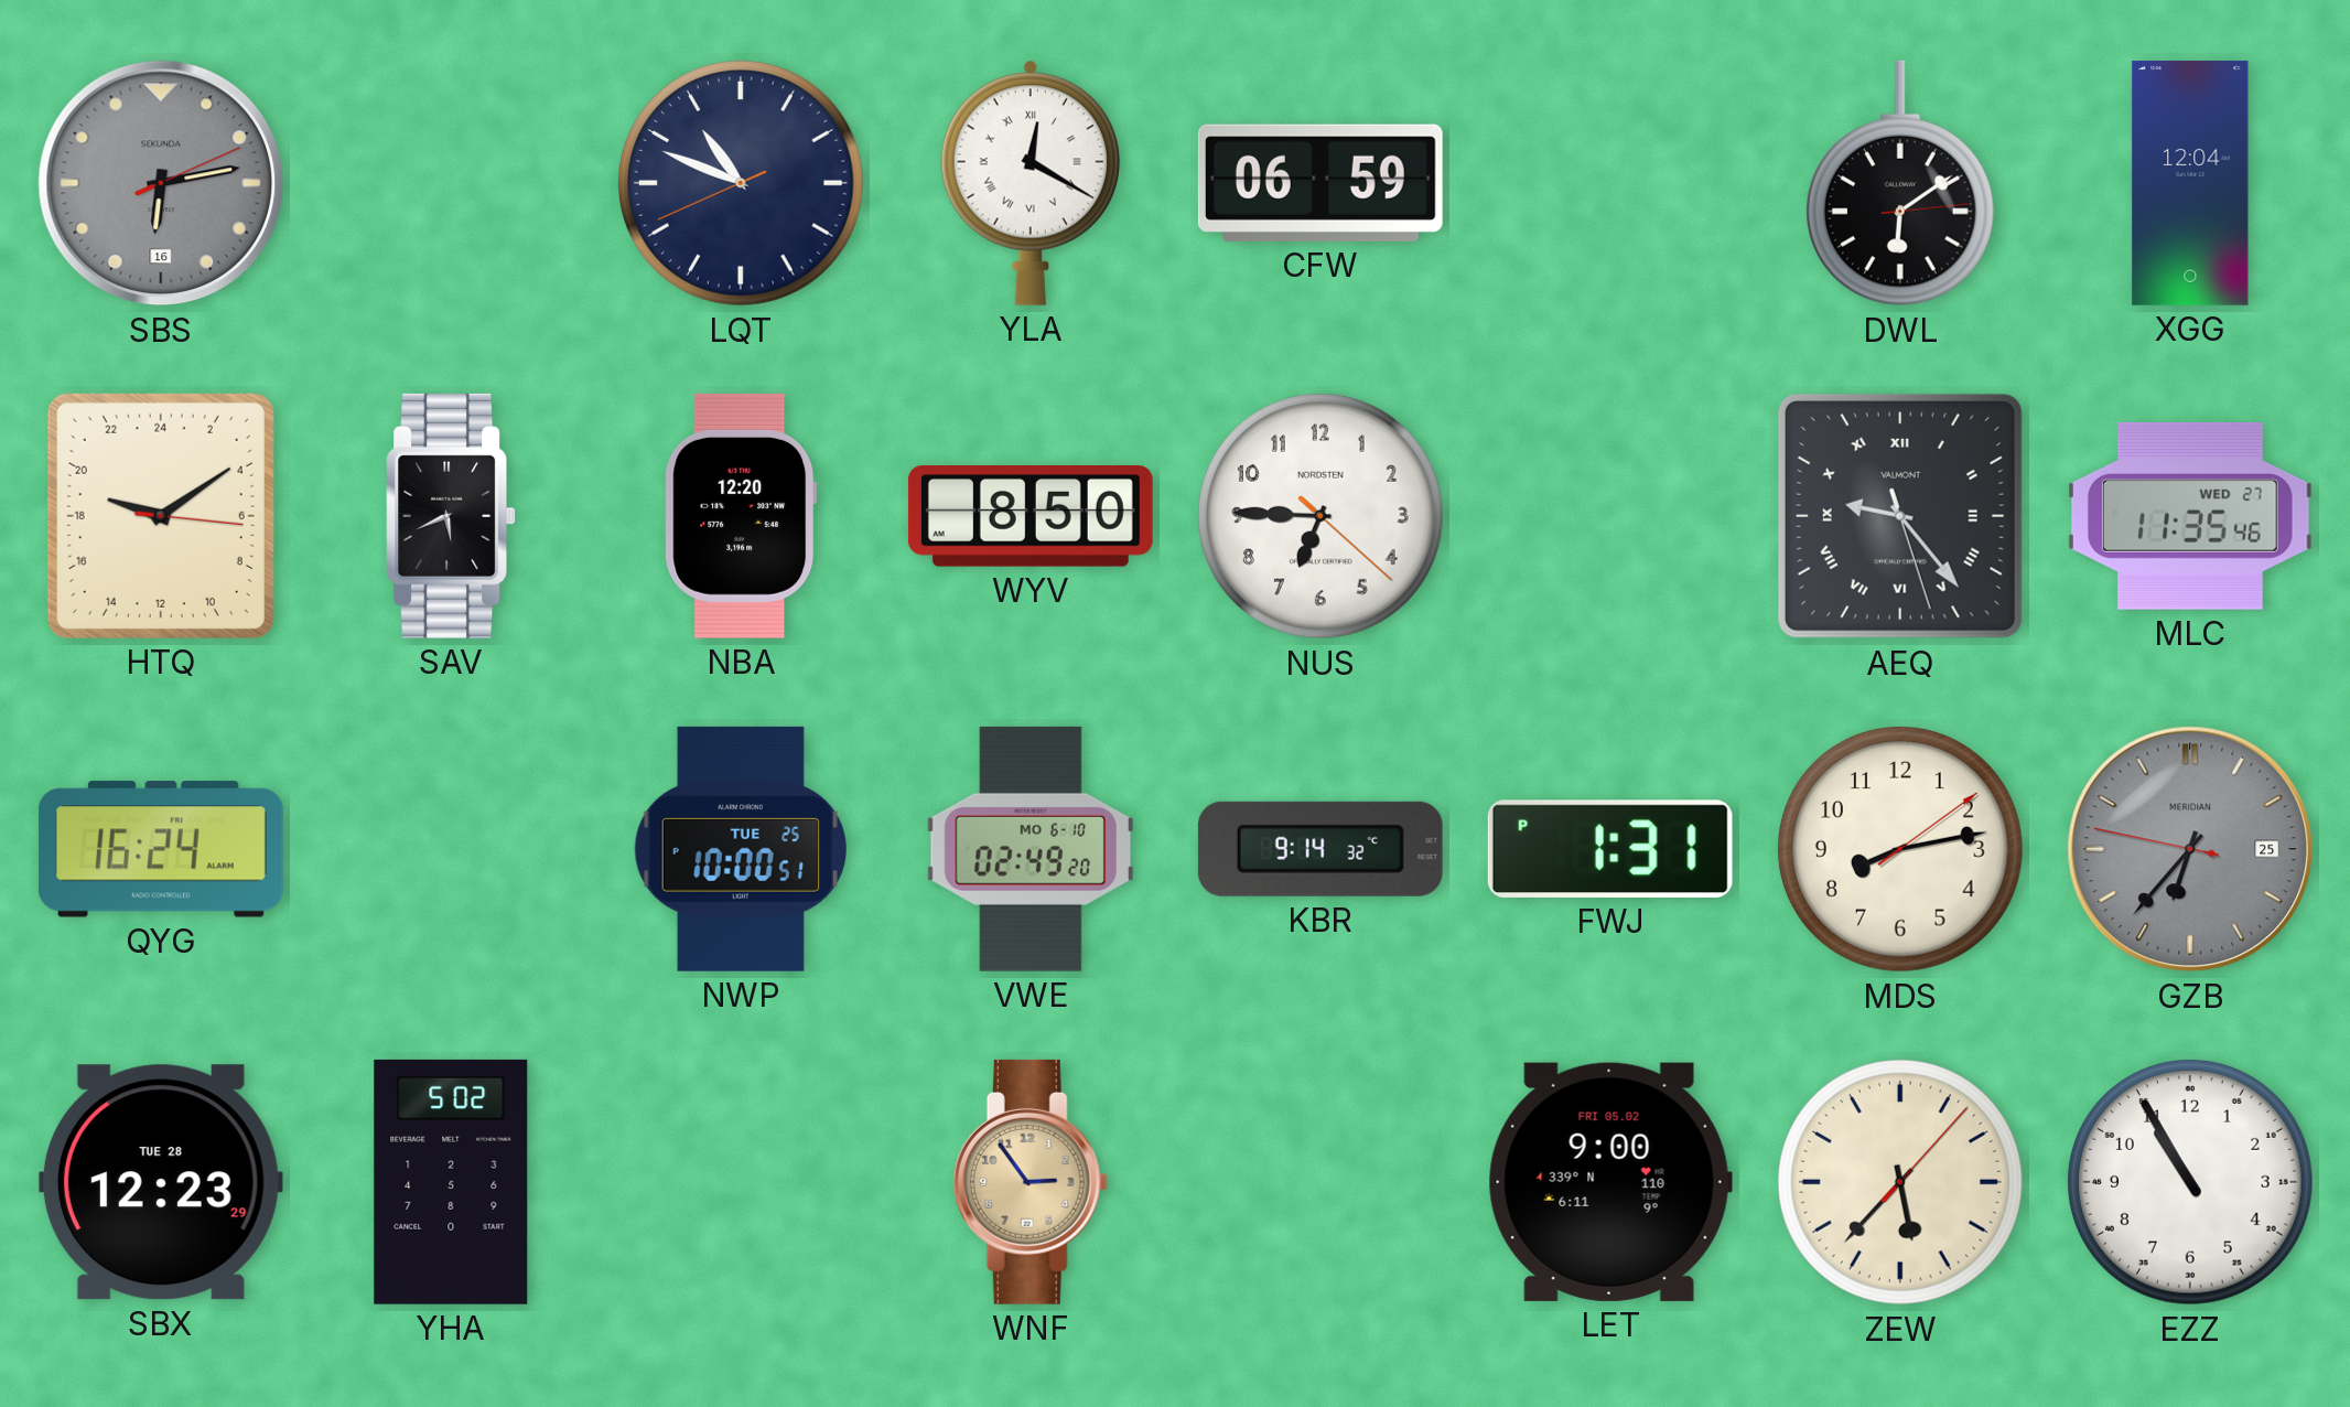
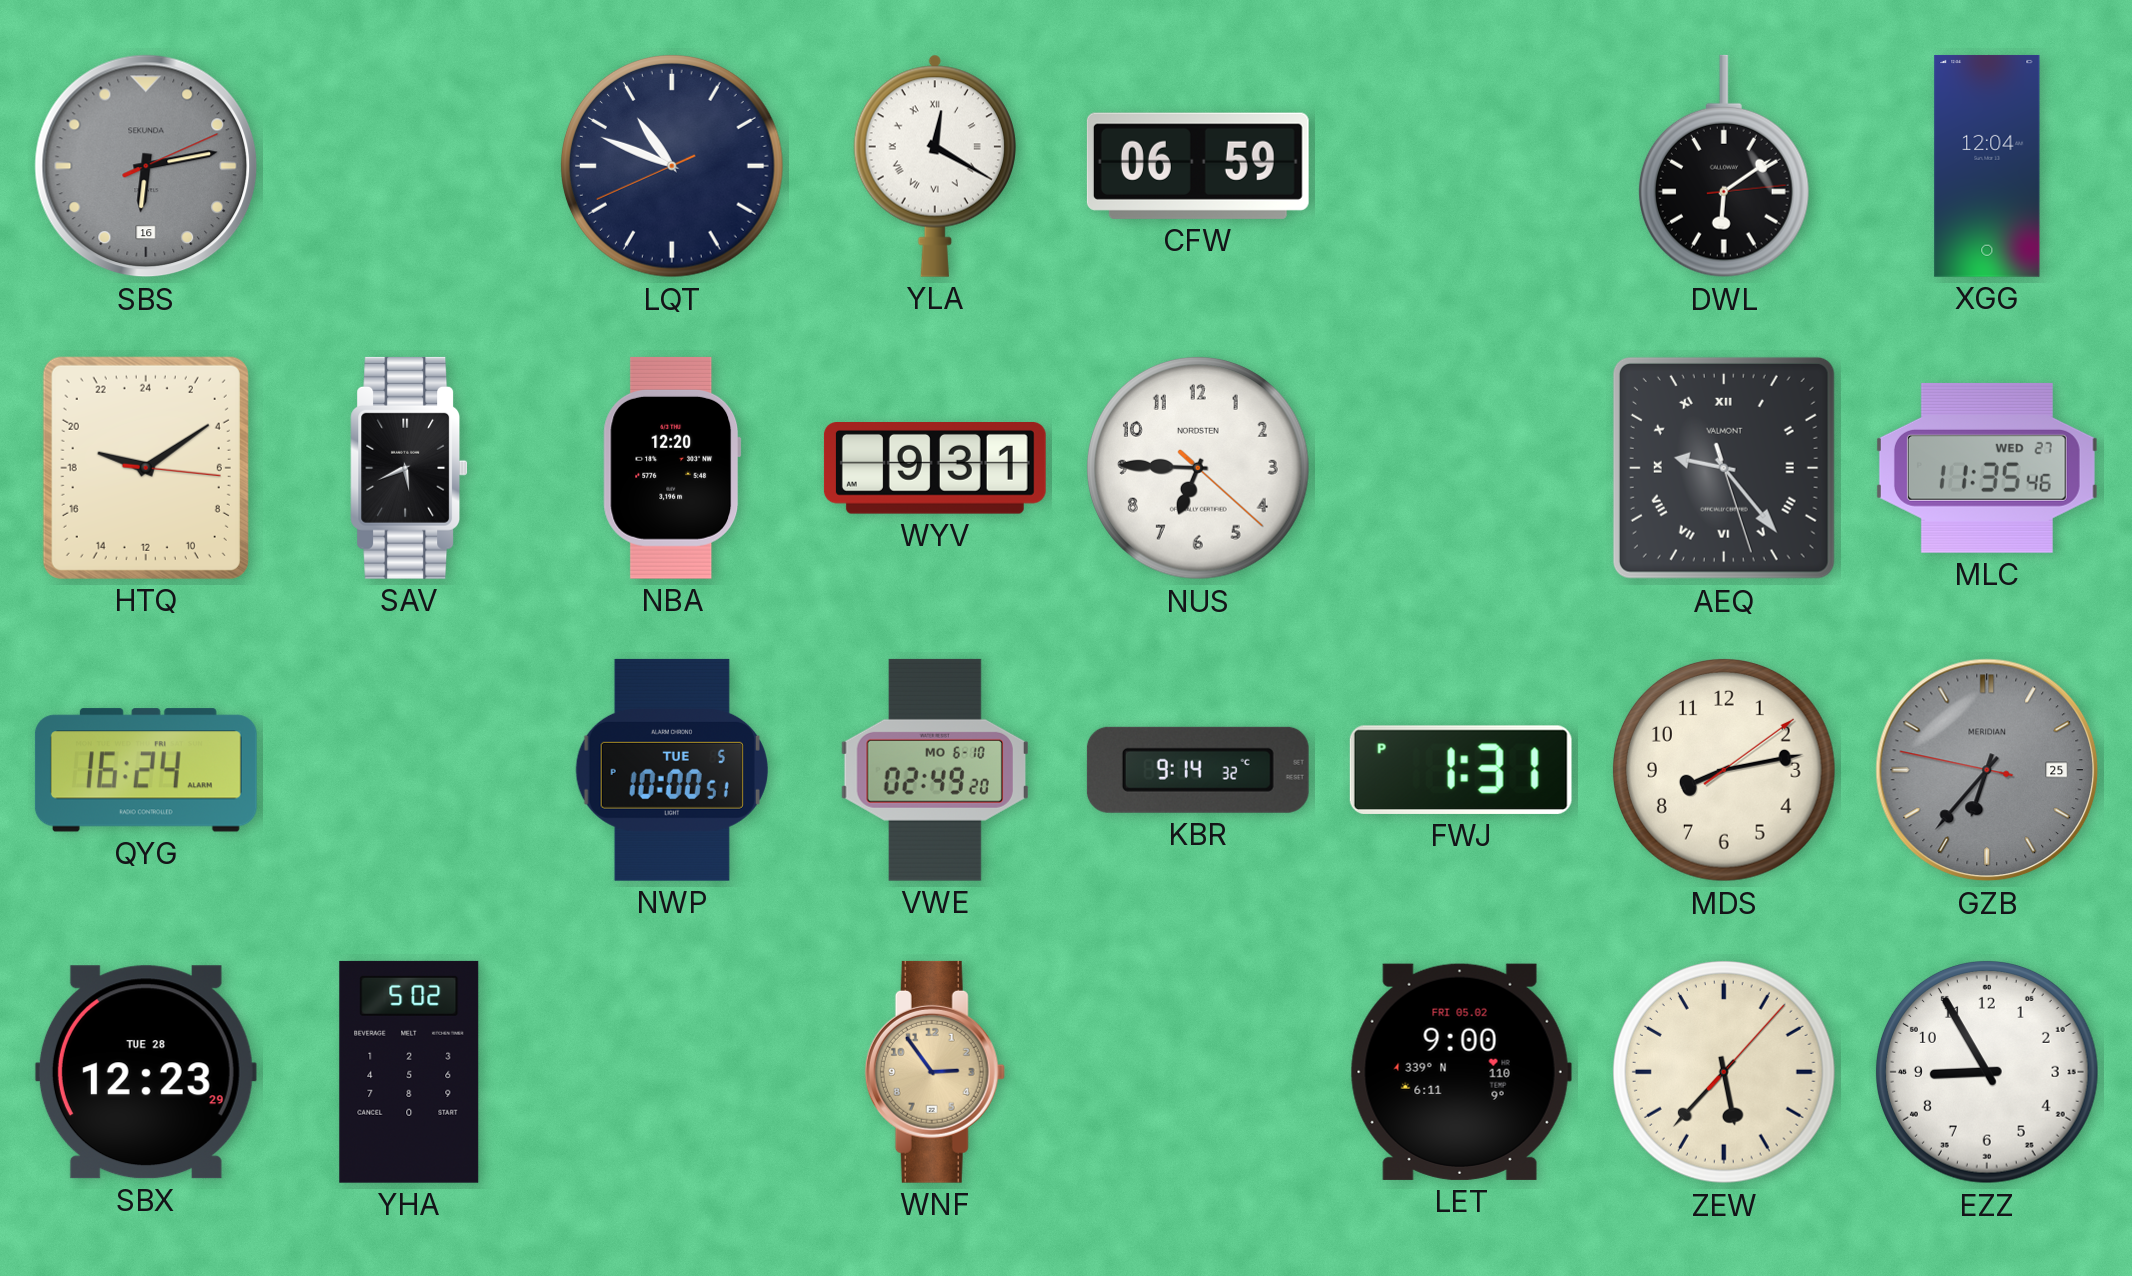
WYV: 8:50 -> 9:31 (935, 469)
NWP date: TUE 25 -> TUE 5 (672, 770)
EZZ: 10:55 -> 8:55 (1988, 1073)
